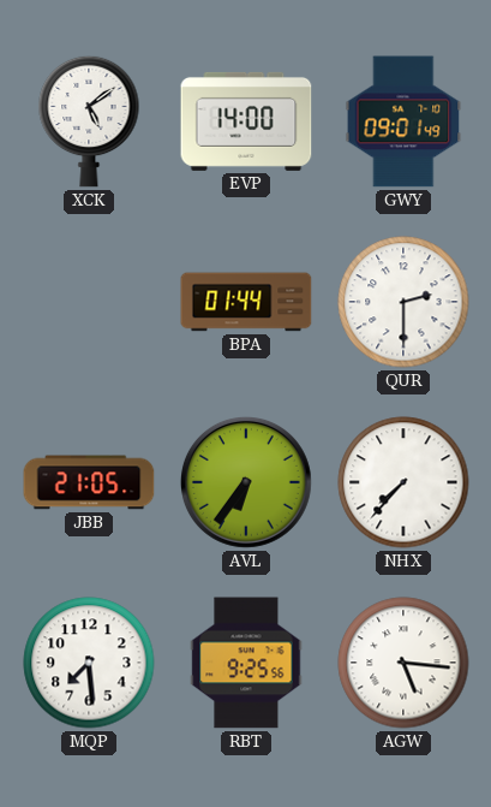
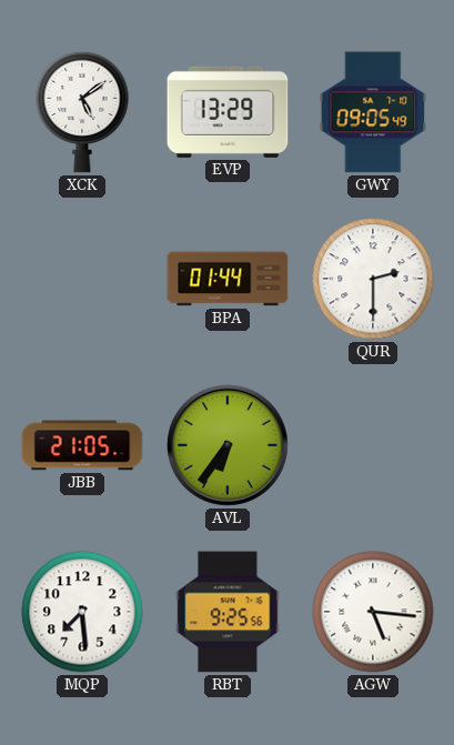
EVP: 14:00 -> 13:29 (228, 112)
GWY: 09:01 -> 09:05 (373, 112)
NHX: 7:37 -> none (403, 482)
